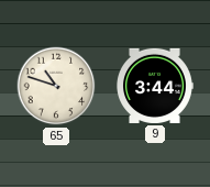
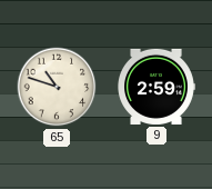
9: 3:44 -> 2:59 (157, 87)
